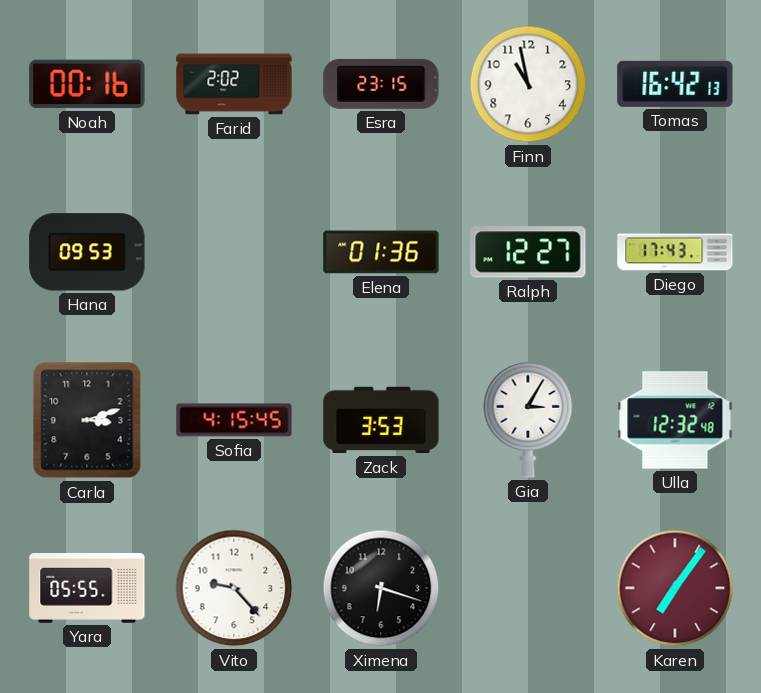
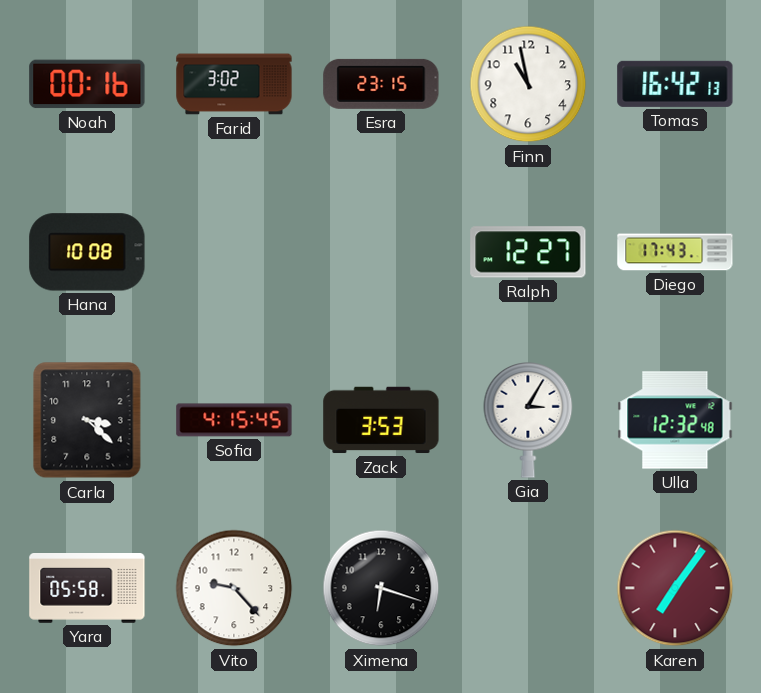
Farid: 2:02 -> 3:02 (234, 84)
Hana: 09:53 -> 10:08 (87, 252)
Elena: 01:36 -> none (381, 252)
Carla: 3:12 -> 3:22 (87, 420)
Yara: 05:55 -> 05:58 (87, 589)
